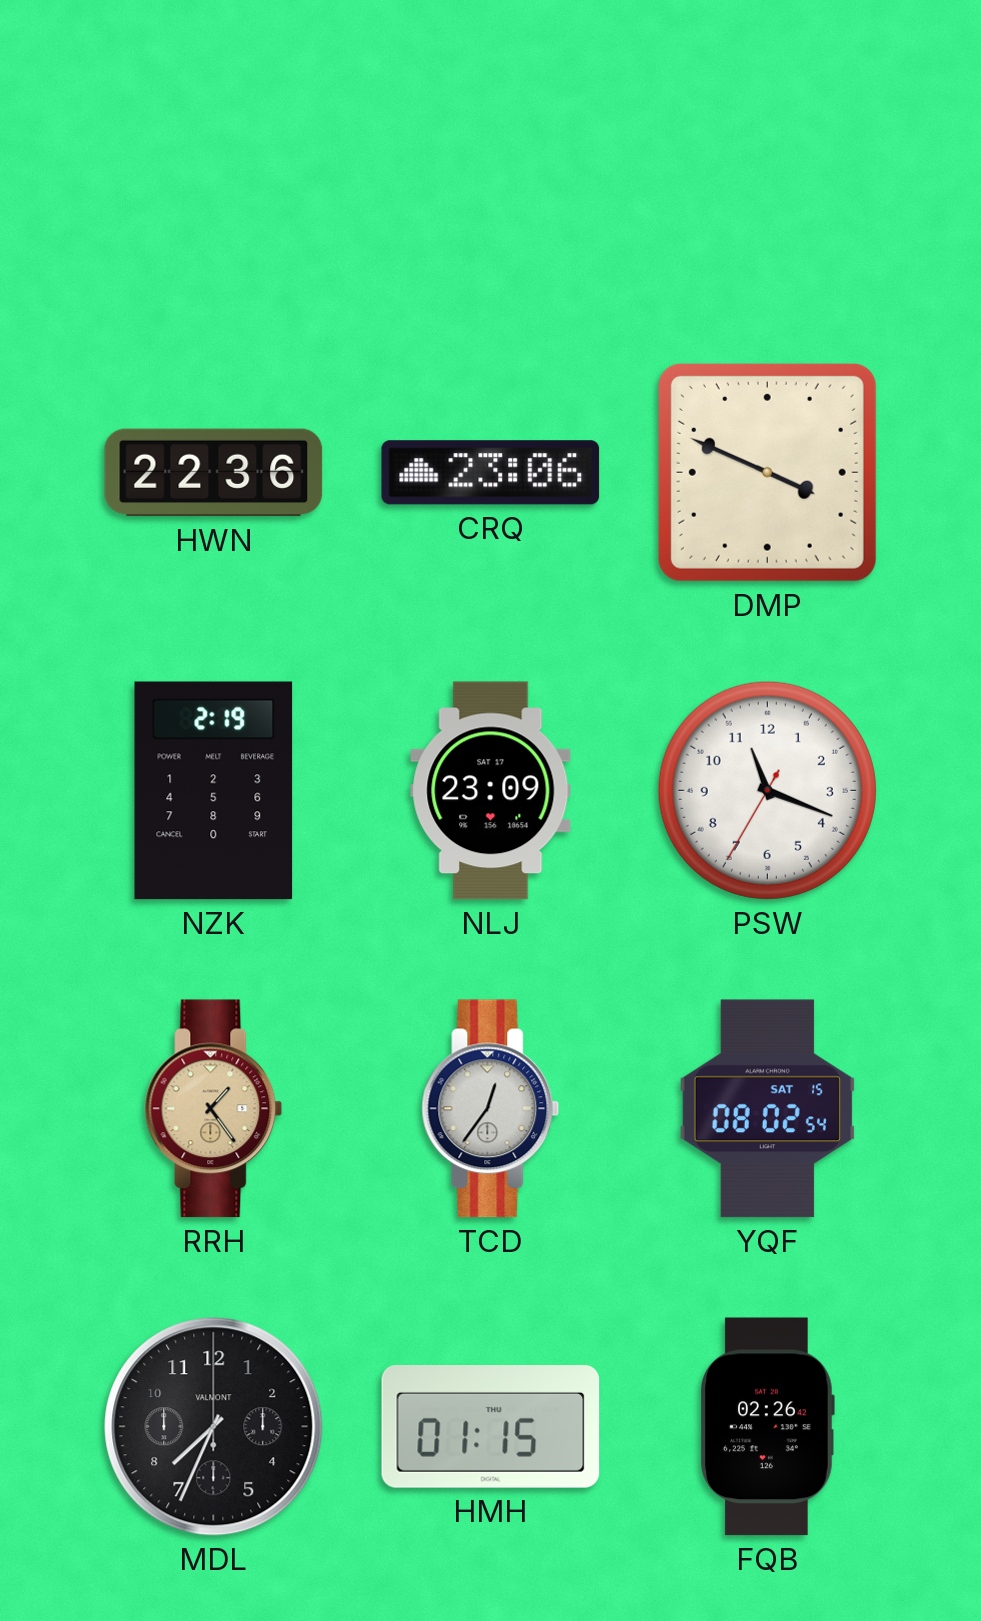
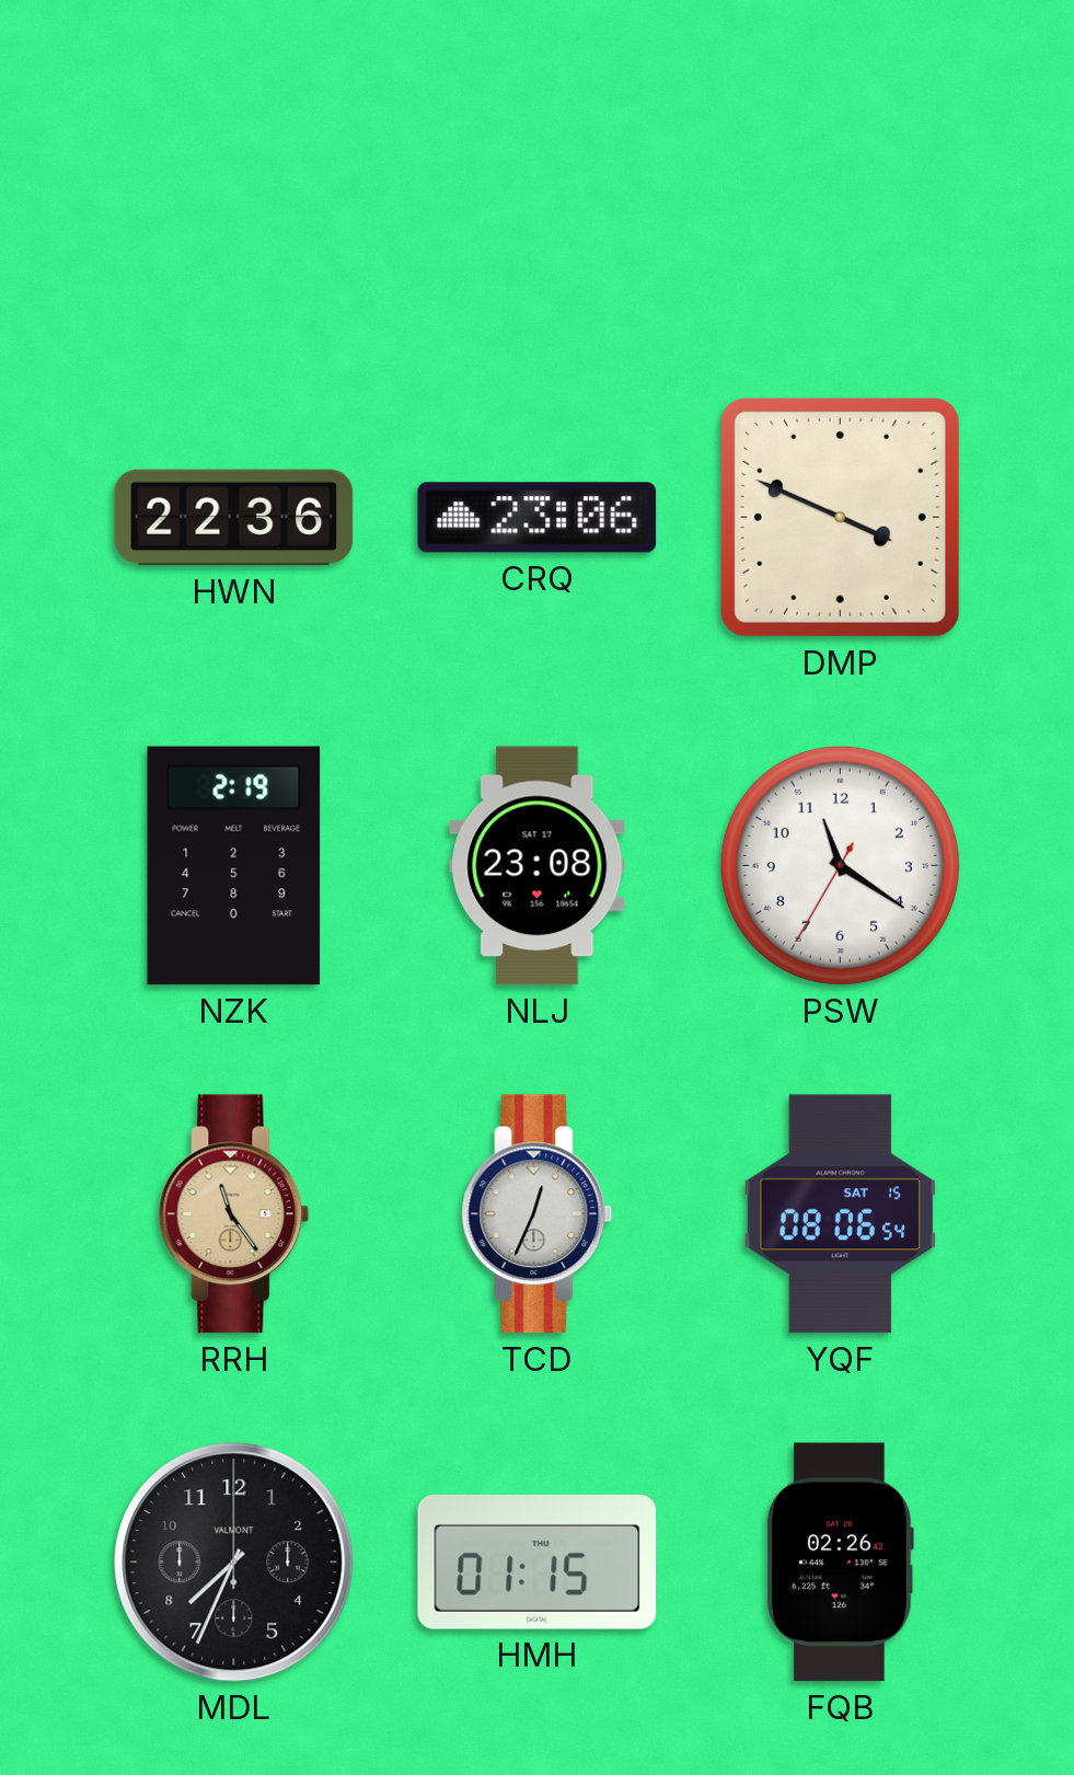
NLJ: 23:09 -> 23:08 (538, 866)
PSW: 11:18 -> 11:20 (840, 865)
RRH: 1:24 -> 11:24 (234, 1214)
TCD: 12:36 -> 12:34 (538, 1214)
YQF: 08:02 -> 08:06 (840, 1214)
